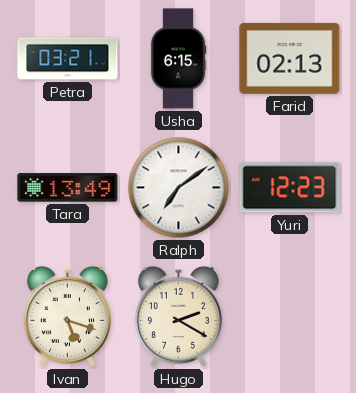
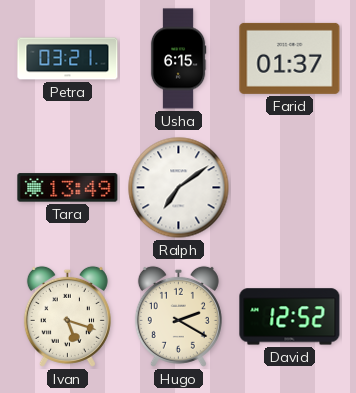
Farid: 02:13 -> 01:37 (290, 58)
Yuri: 12:23 -> none (290, 188)
David: none -> 12:52 (290, 317)
